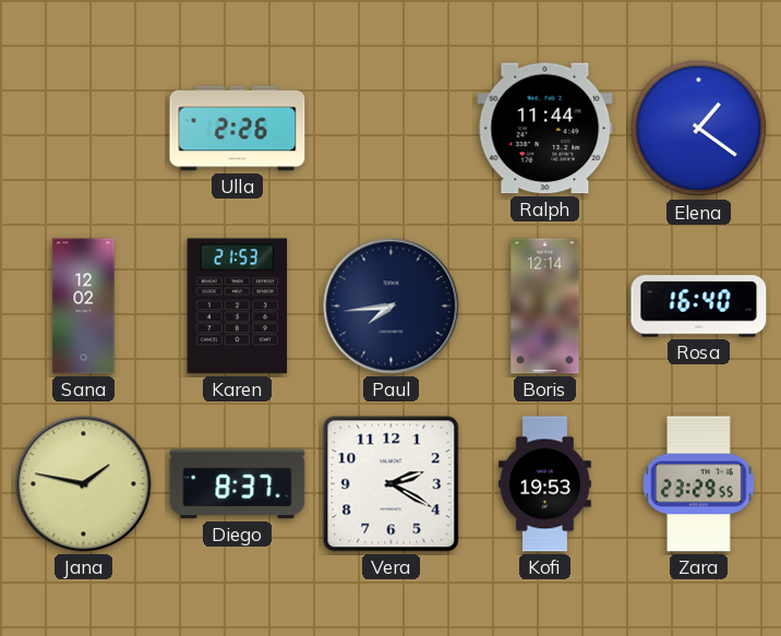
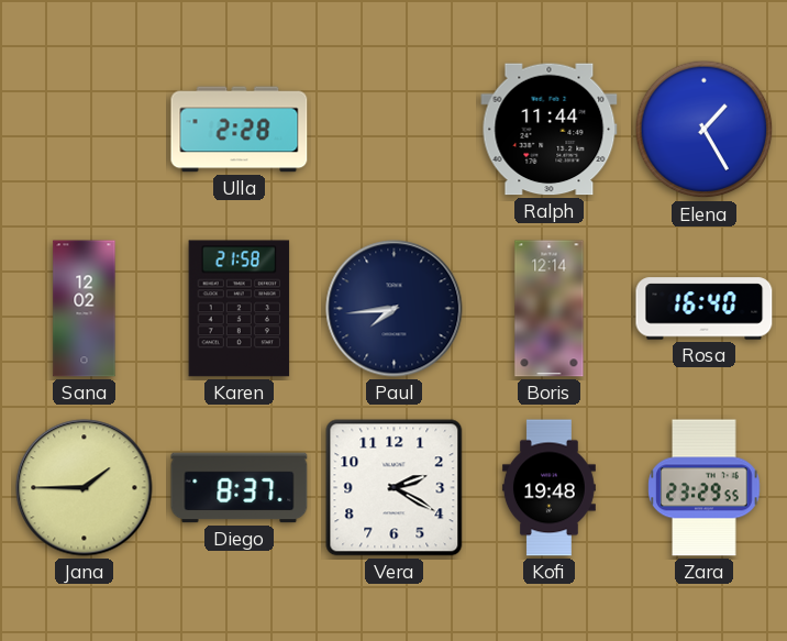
Ulla: 2:26 -> 2:28 (240, 130)
Elena: 1:21 -> 1:25 (705, 130)
Karen: 21:53 -> 21:58 (240, 309)
Jana: 1:47 -> 1:45 (85, 488)
Kofi: 19:53 -> 19:48 (548, 488)
